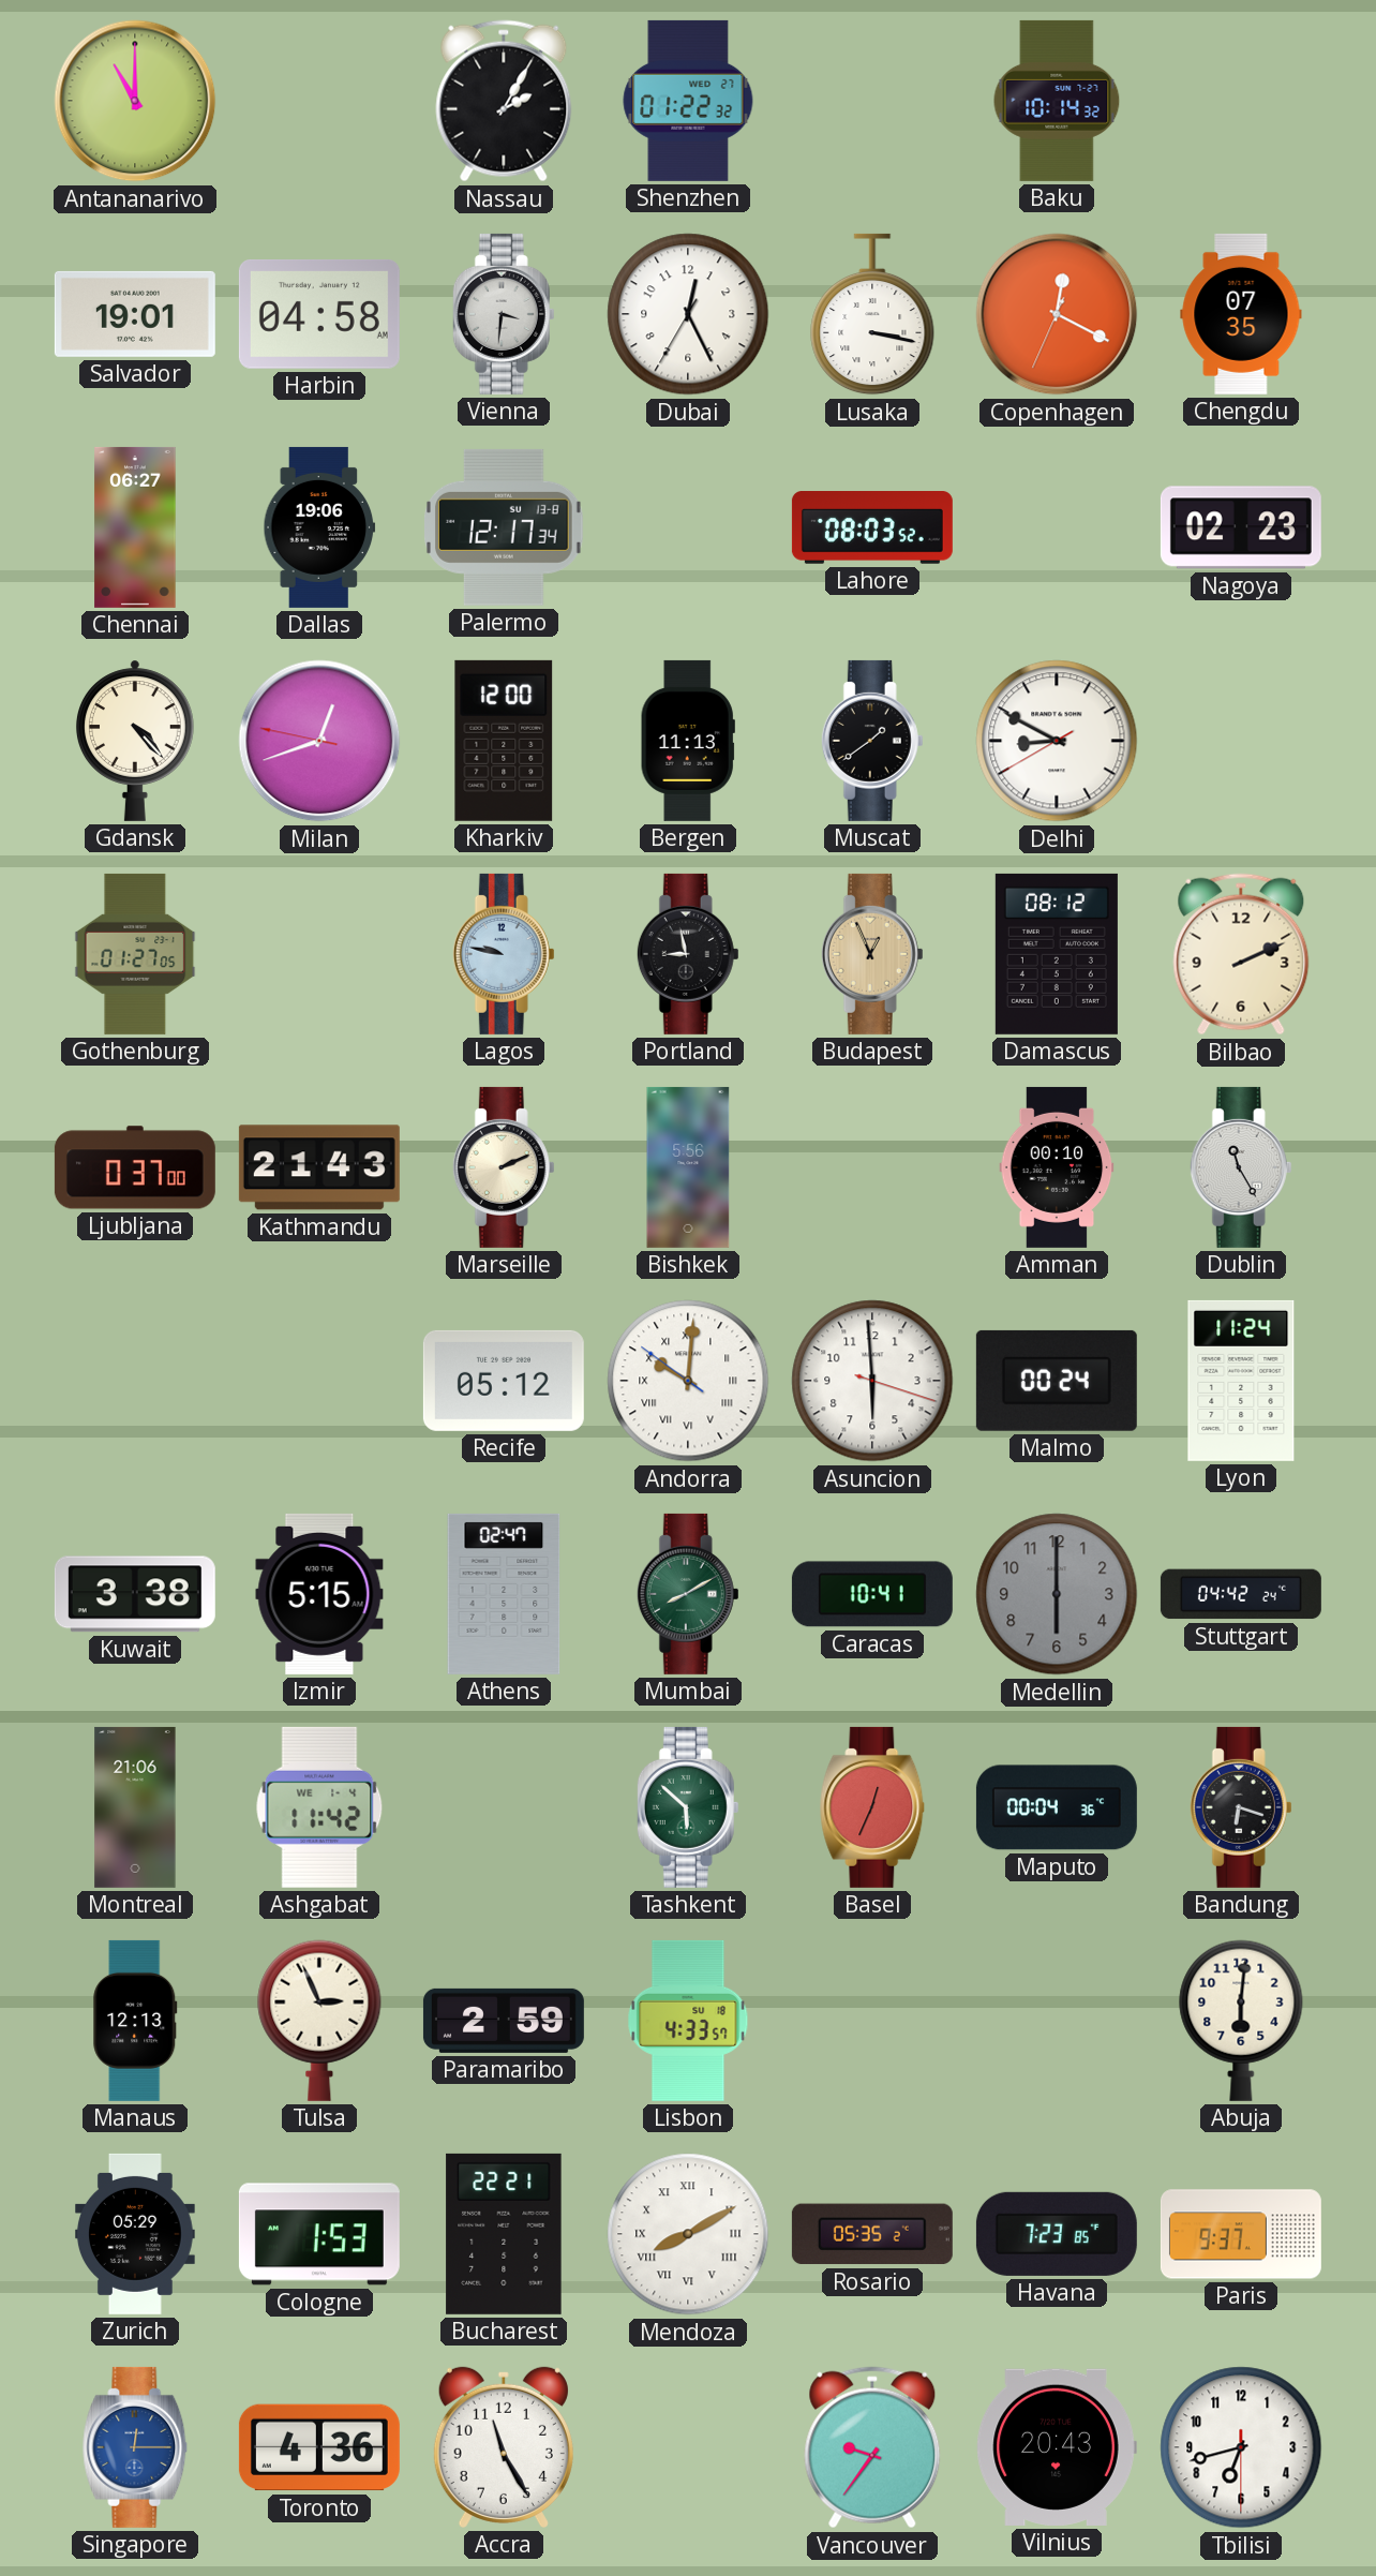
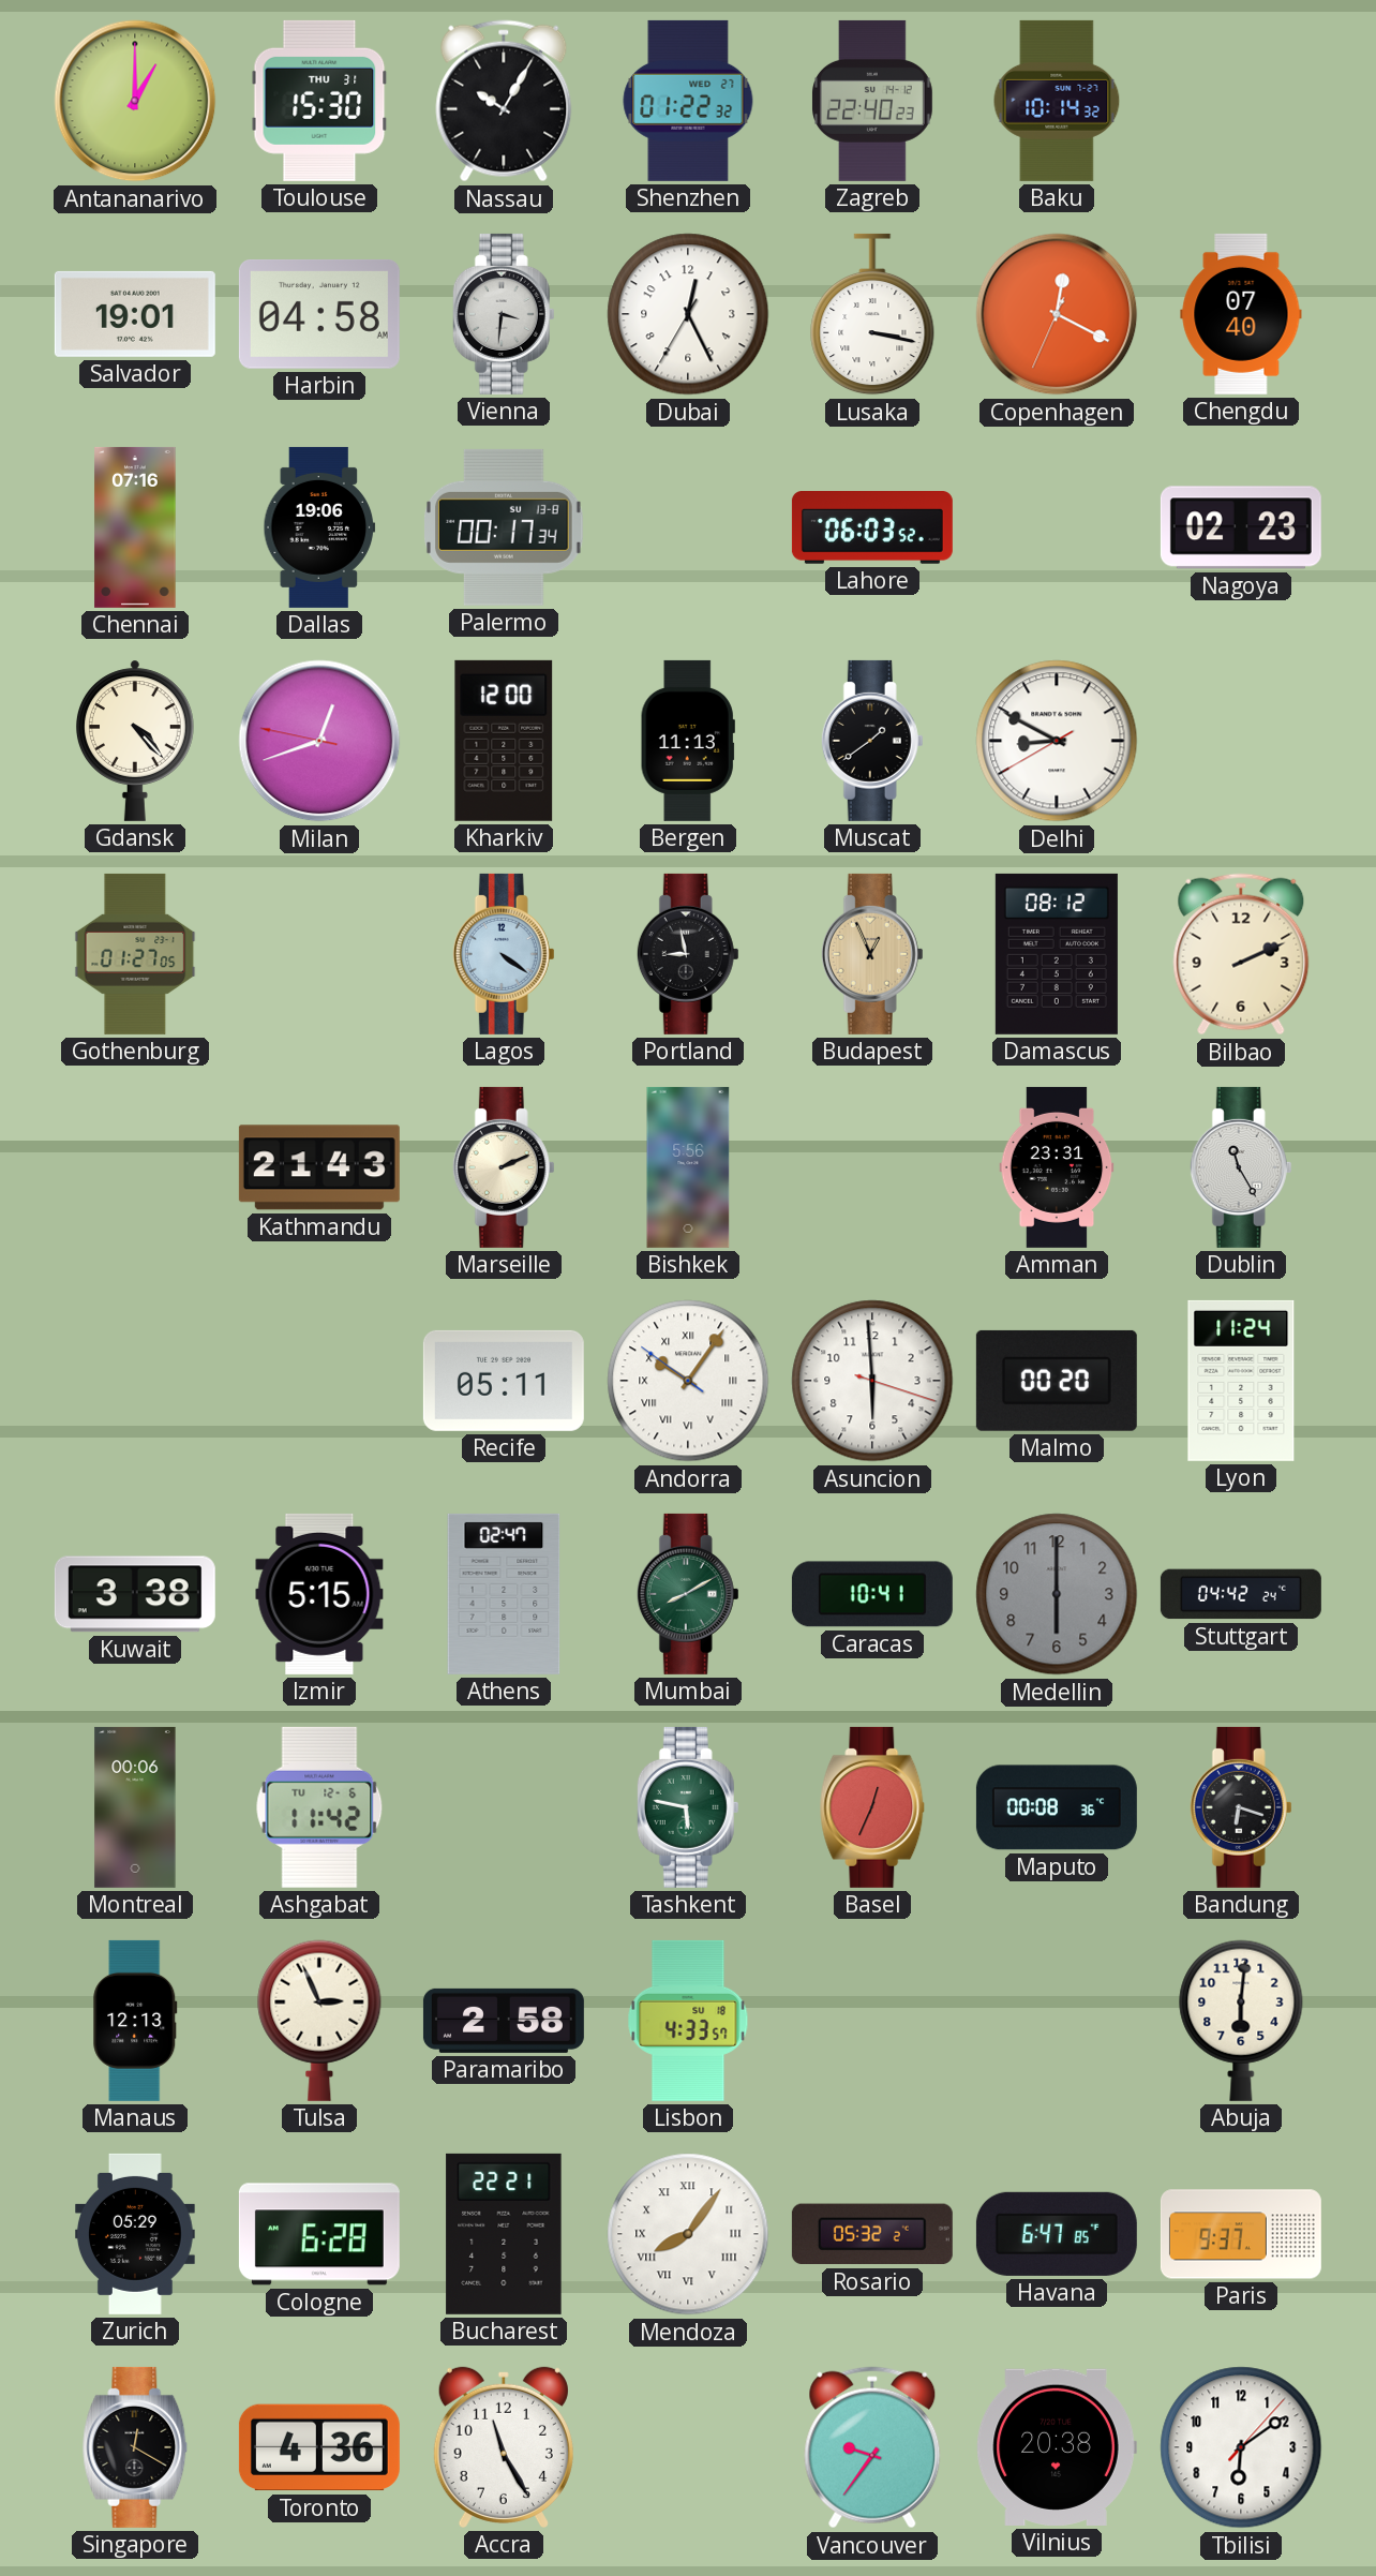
Antananarivo: 11:00 -> 1:00 (135, 101)
Toulouse: none -> 15:30 (319, 101)
Nassau: 2:05 -> 10:05 (504, 101)
Zagreb: none -> 22:40 (873, 101)
Chengdu: 07:35 -> 07:40 (1241, 314)
Chennai: 06:27 -> 07:16 (135, 527)
Palermo: 12:17 -> 00:17 (505, 527)
Lahore: 08:03 -> 06:03 (872, 528)
Lagos: 9:47 -> 4:21 (504, 954)
Ljubljana: 0:37 -> none (135, 1167)
Amman: 00:10 -> 23:31 (1057, 1167)
Recife: 05:12 -> 05:11 (504, 1381)
Andorra: 10:00 -> 10:05 (688, 1381)
Malmo: 00:24 -> 00:20 (1057, 1381)
Montreal: 21:06 -> 00:06 (135, 1807)
Ashgabat date: WE 1-4 -> TU 12-6 (319, 1807)
Tashkent: 5:52 -> 5:47 (688, 1807)
Maputo: 00:04 -> 00:08 (1057, 1807)
Paramaribo: 2:59 -> 2:58 (504, 2021)
Cologne: 1:53 -> 6:28 (319, 2234)
Mendoza: 8:10 -> 8:06 (688, 2234)
Rosario: 05:35 -> 05:32 (872, 2234)
Havana: 7:23 -> 6:47 (1057, 2234)
Singapore: 12:15 -> 12:20 (135, 2447)
Singapore dial: blue -> black (135, 2447)
Vilnius: 20:43 -> 20:38 (1057, 2447)
Tbilisi: 6:42 -> 6:09 (1241, 2447)
